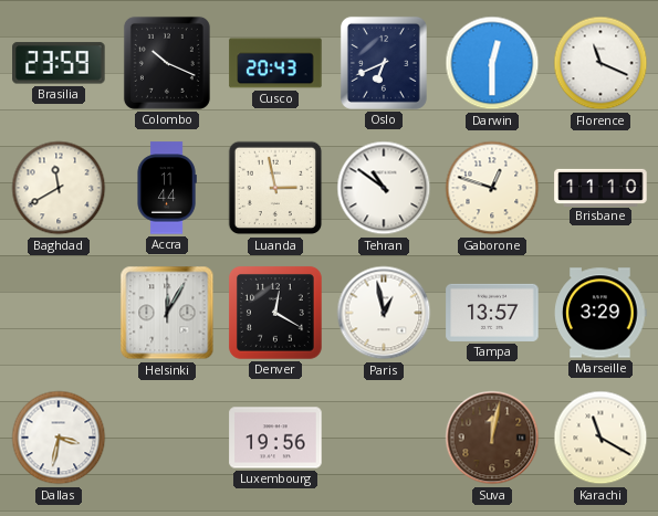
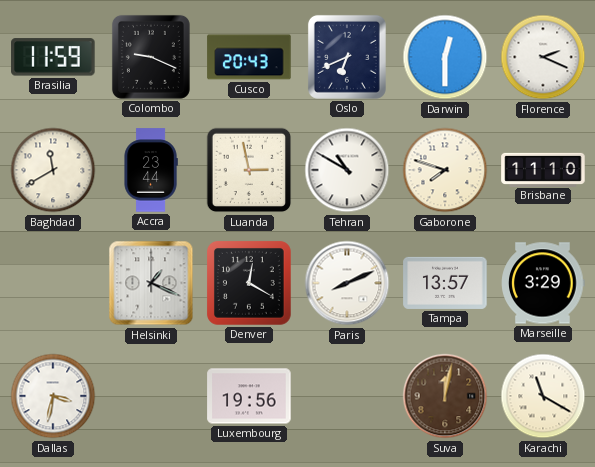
Brasilia: 23:59 -> 11:59 (53, 57)
Colombo: 10:19 -> 9:19 (151, 57)
Florence: 11:19 -> 2:19 (543, 57)
Accra: 11:44 -> 23:44 (151, 170)
Tehran: 10:51 -> 10:50 (347, 170)
Gaborone: 12:48 -> 7:48 (445, 170)
Helsinki: 12:05 -> 1:19 (151, 283)
Paris: 12:58 -> 8:11 (347, 283)
